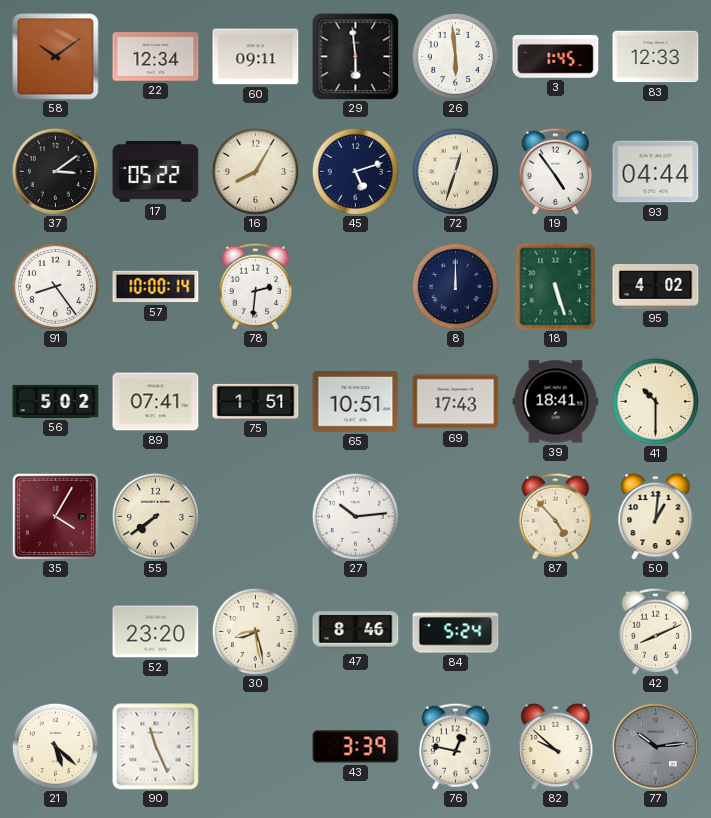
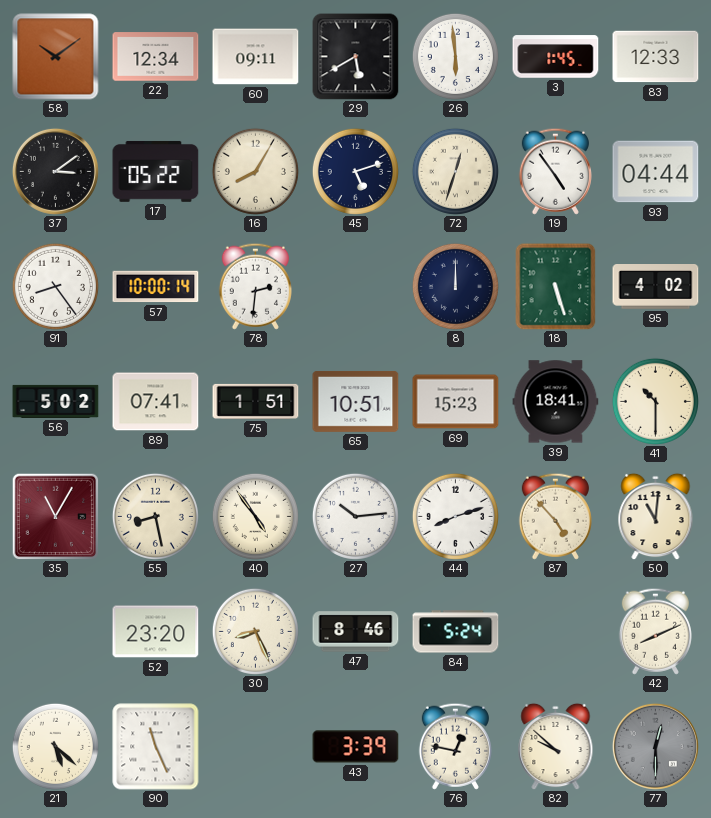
29: 5:59 -> 5:40 (356, 57)
69: 17:43 -> 15:23 (456, 402)
35: 4:05 -> 11:05 (55, 516)
55: 7:39 -> 8:28 (155, 516)
40: none -> 4:54 (255, 516)
44: none -> 8:12 (455, 516)
50: 1:01 -> 11:01 (656, 516)
30: 8:28 -> 8:26 (255, 631)
77: 10:14 -> 12:30 (655, 746)
